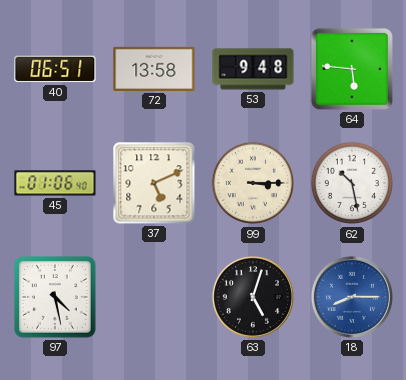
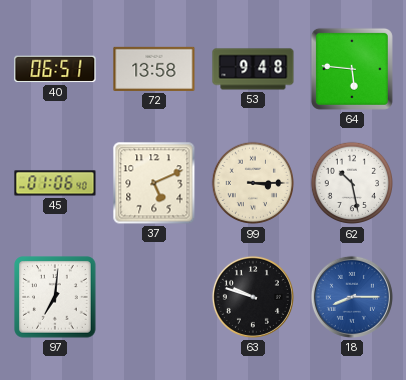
97: 4:28 -> 7:01 (55, 297)
63: 5:03 -> 9:48 (253, 297)
